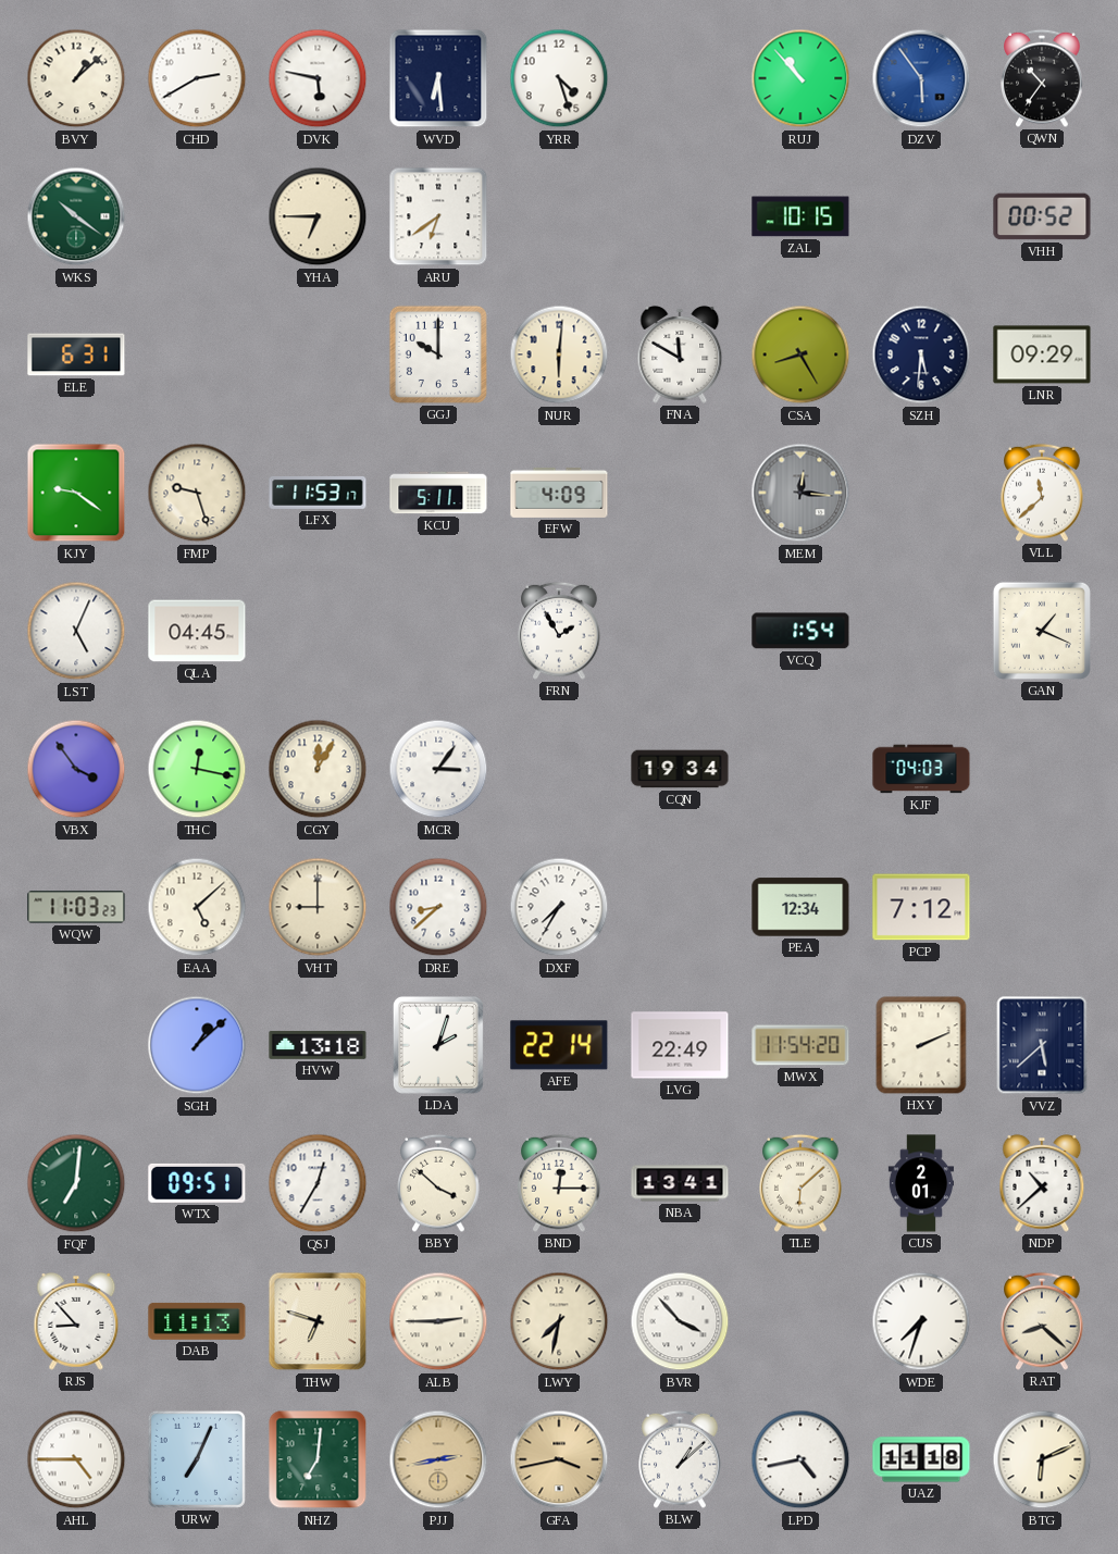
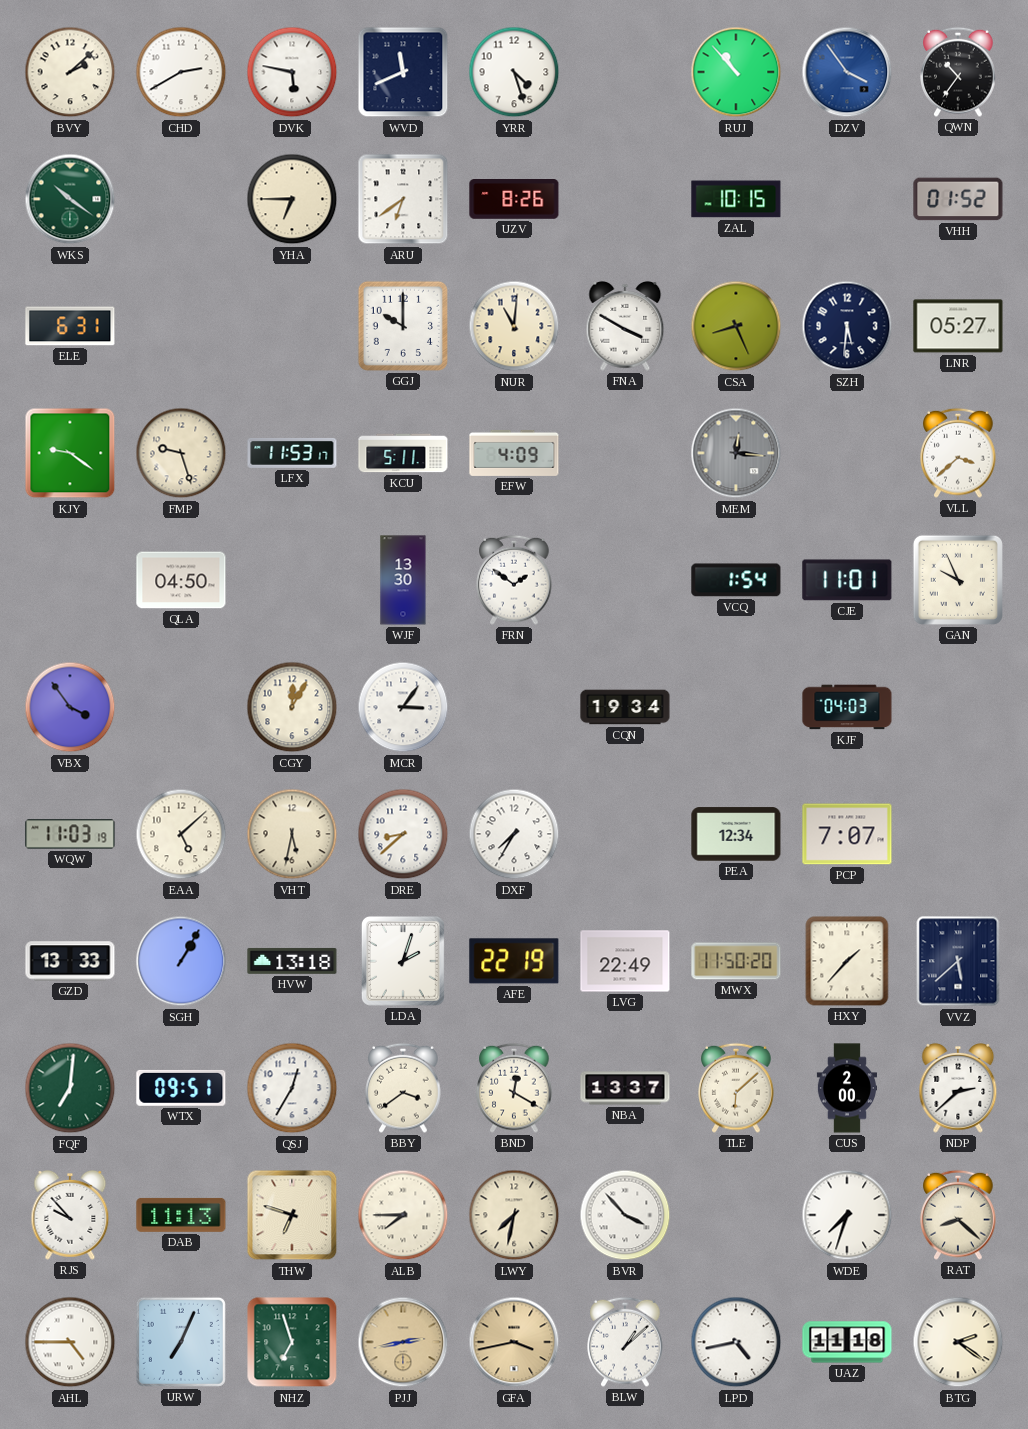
BVY: 1:08 -> 2:08 (70, 72)
WVD: 6:29 -> 11:41 (403, 72)
DZV: 5:54 -> 3:54 (847, 72)
UZV: none -> 8:26 (514, 200)
VHH: 00:52 -> 01:52 (958, 199)
NUR: 6:01 -> 11:01 (514, 326)
FNA: 11:50 -> 3:50 (625, 326)
CSA: 8:25 -> 8:26 (736, 326)
LNR: 09:29 -> 05:27 (958, 326)
VLL: 11:38 -> 3:38 (958, 453)
LST: 5:04 -> none (76, 631)
QLA: 04:45 -> 04:50 (181, 580)
WJF: none -> 13:30 (403, 580)
FRN: 1:55 -> 1:51 (514, 580)
CJE: none -> 11:01 (847, 580)
GAN: 1:19 -> 9:56 (958, 580)
THC: 12:17 -> none (197, 769)
WQW: 11:03:23 -> 11:03:19 (70, 834)
VHT: 9:00 -> 5:32 (292, 834)
PCP: 7:12 -> 7:07 (847, 834)
GZD: none -> 13:33 (70, 961)
SGH: 1:08 -> 1:05 (181, 961)
AFE: 22:14 -> 22:19 (514, 961)
MWX: 11:54 -> 11:50 (736, 961)
HXY: 2:11 -> 1:37 (847, 961)
BBY: 3:52 -> 3:39 (403, 1088)
BND: 12:15 -> 12:20 (514, 1088)
NBA: 13:41 -> 13:37 (625, 1088)
CUS: 2:01 -> 2:00 (846, 1088)
NDP: 10:38 -> 2:38 (958, 1088)
RJS: 8:53 -> 9:53 (70, 1215)
ALB: 2:45 -> 7:45 (403, 1215)
NHZ: 7:01 -> 6:57 (292, 1342)
BTG: 6:11 -> 2:21 (958, 1342)
